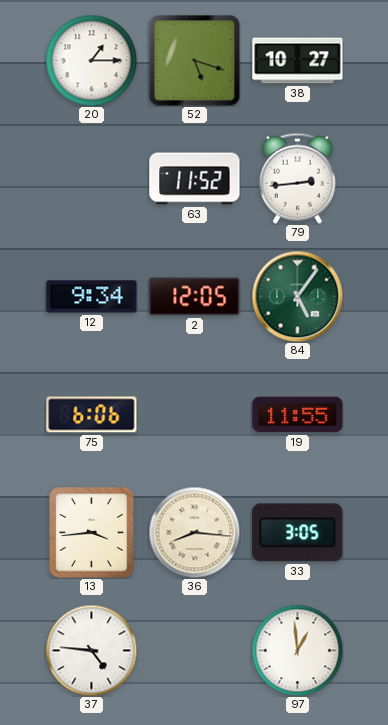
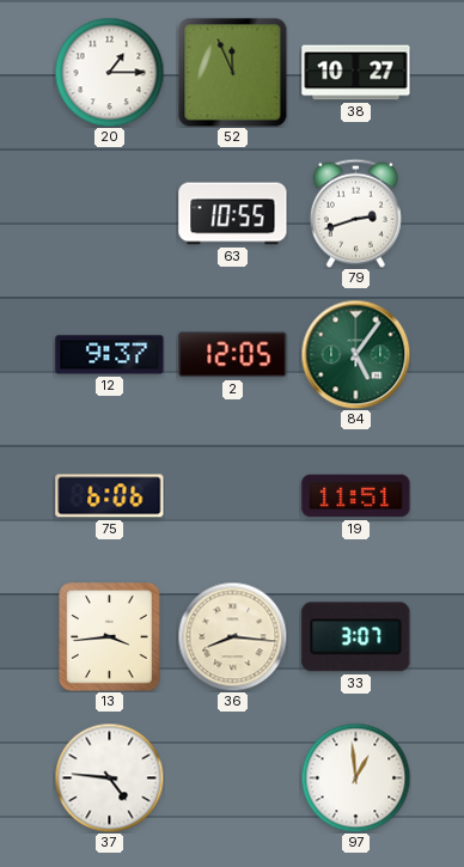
52: 5:18 -> 11:56 (232, 72)
63: 11:52 -> 10:55 (233, 214)
79: 2:44 -> 2:42 (355, 213)
12: 9:34 -> 9:37 (110, 355)
19: 11:55 -> 11:51 (356, 496)
33: 3:05 -> 3:07 (356, 637)
